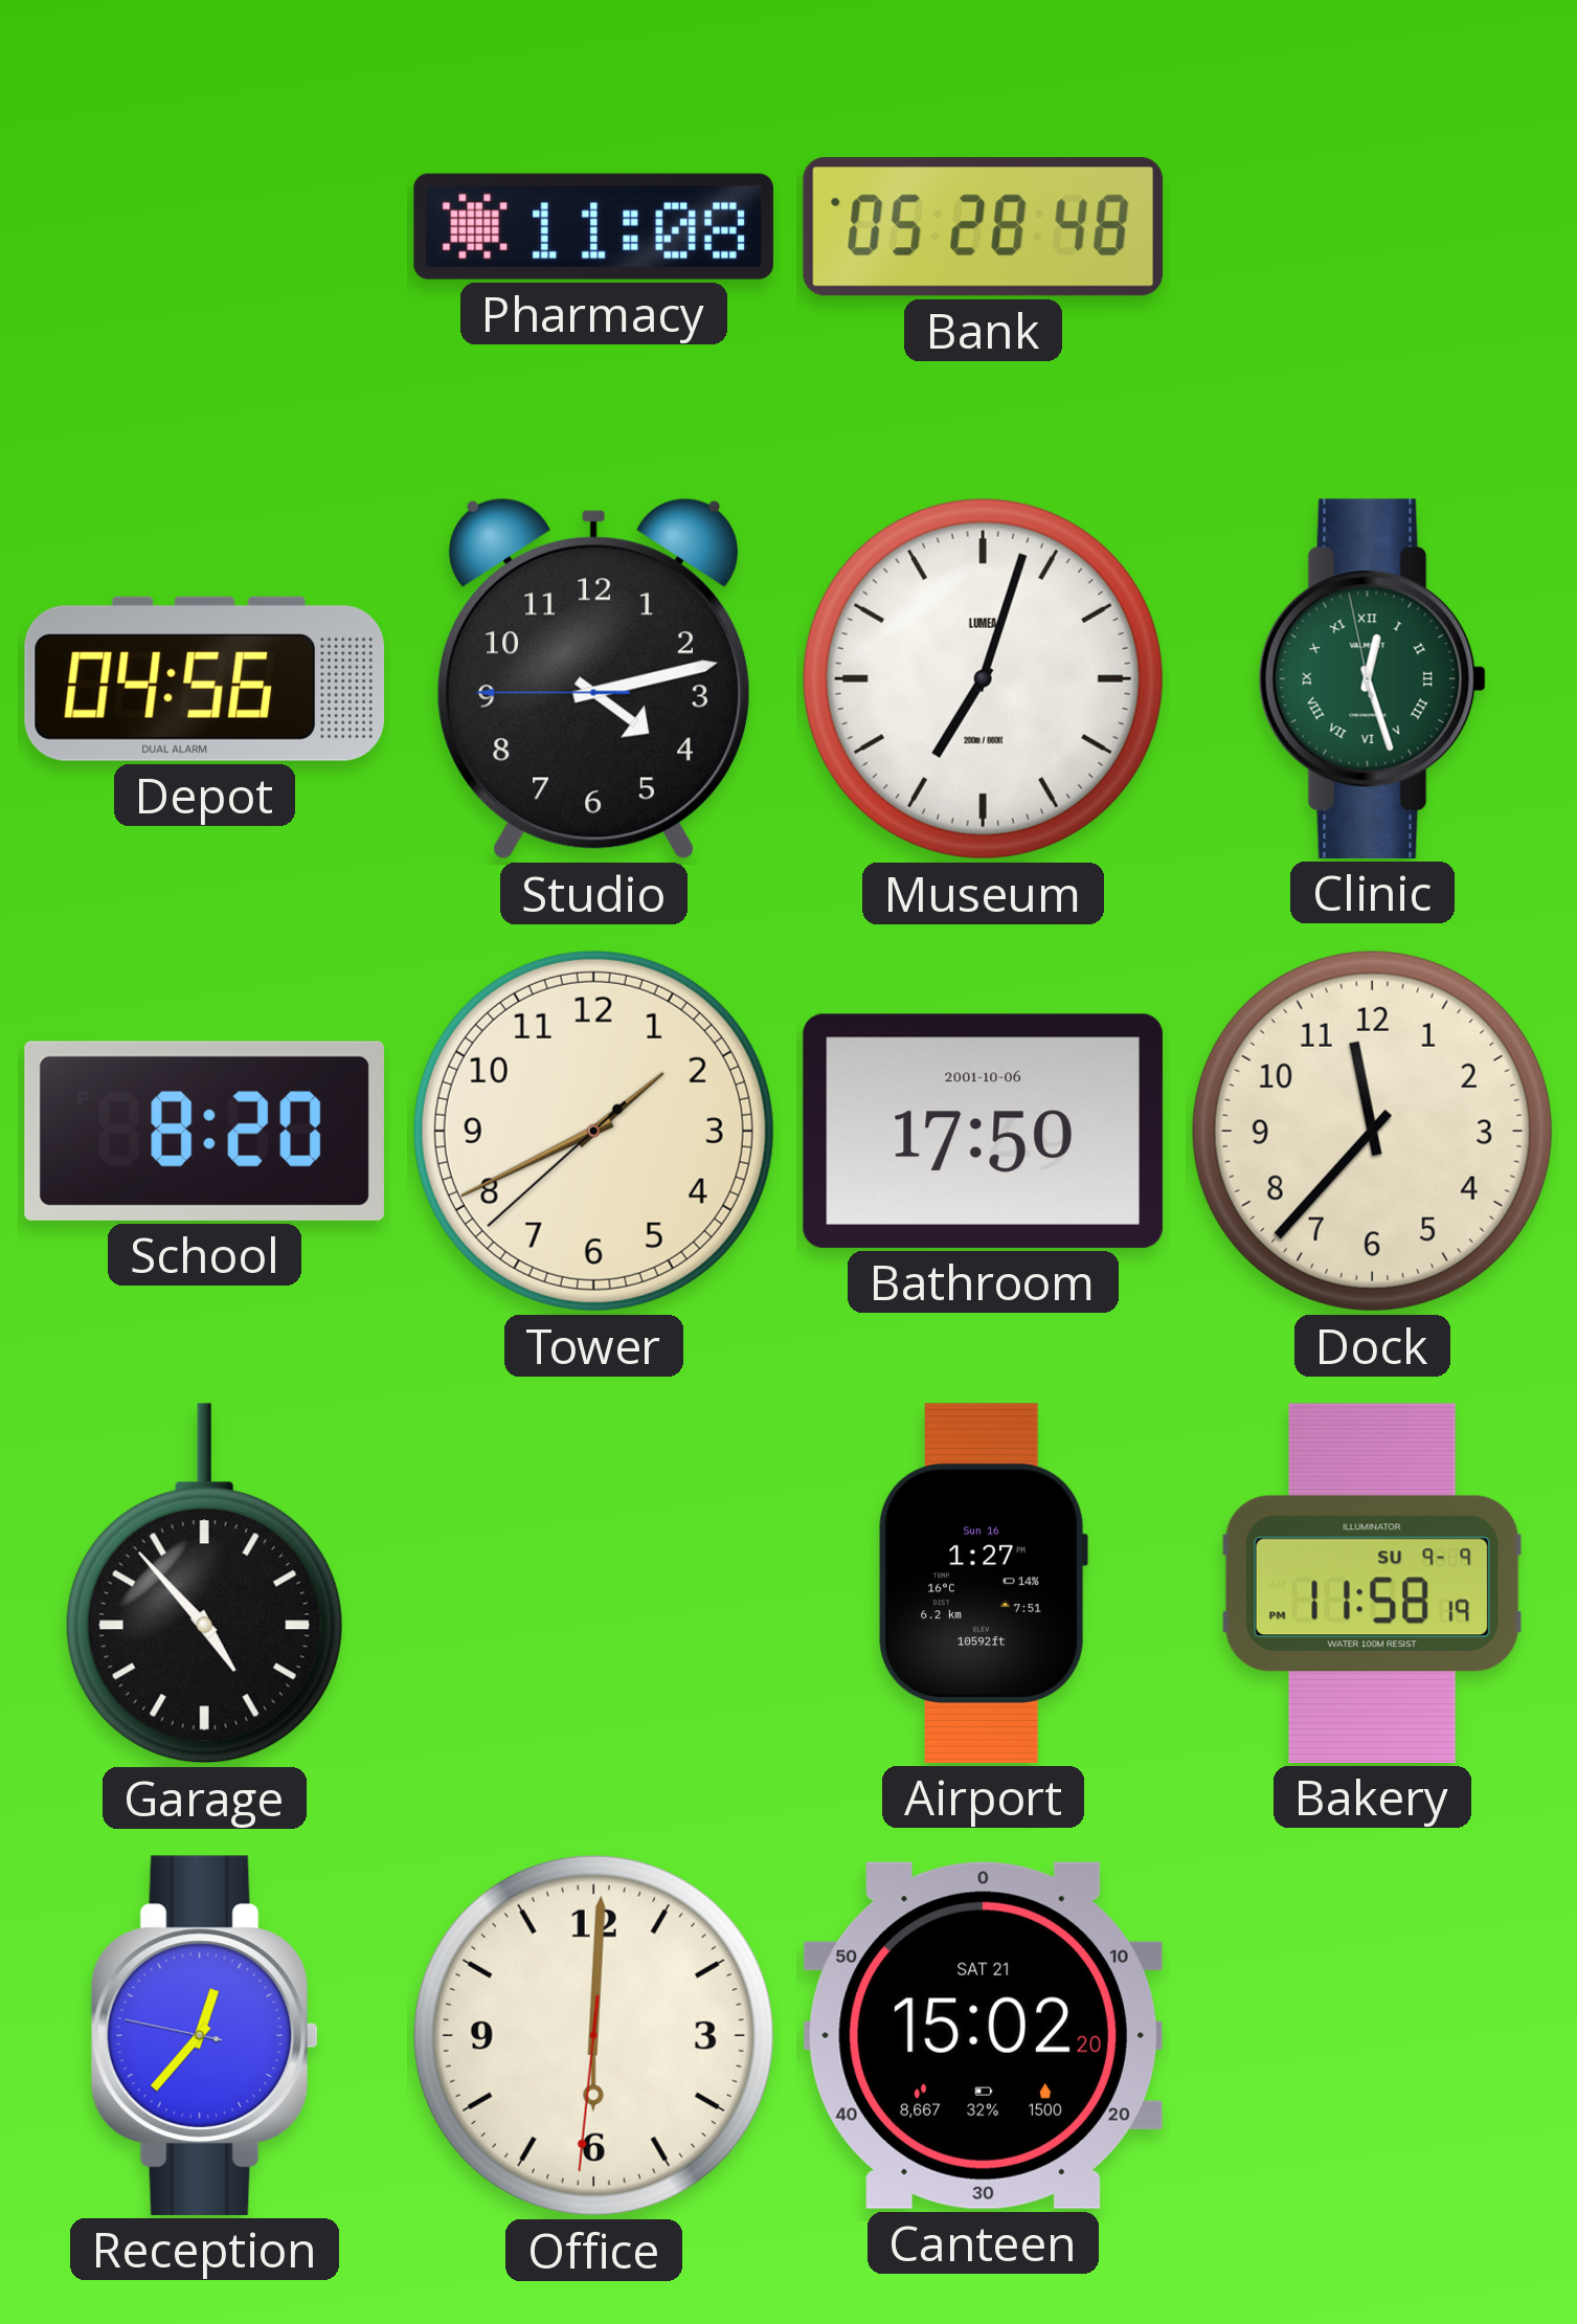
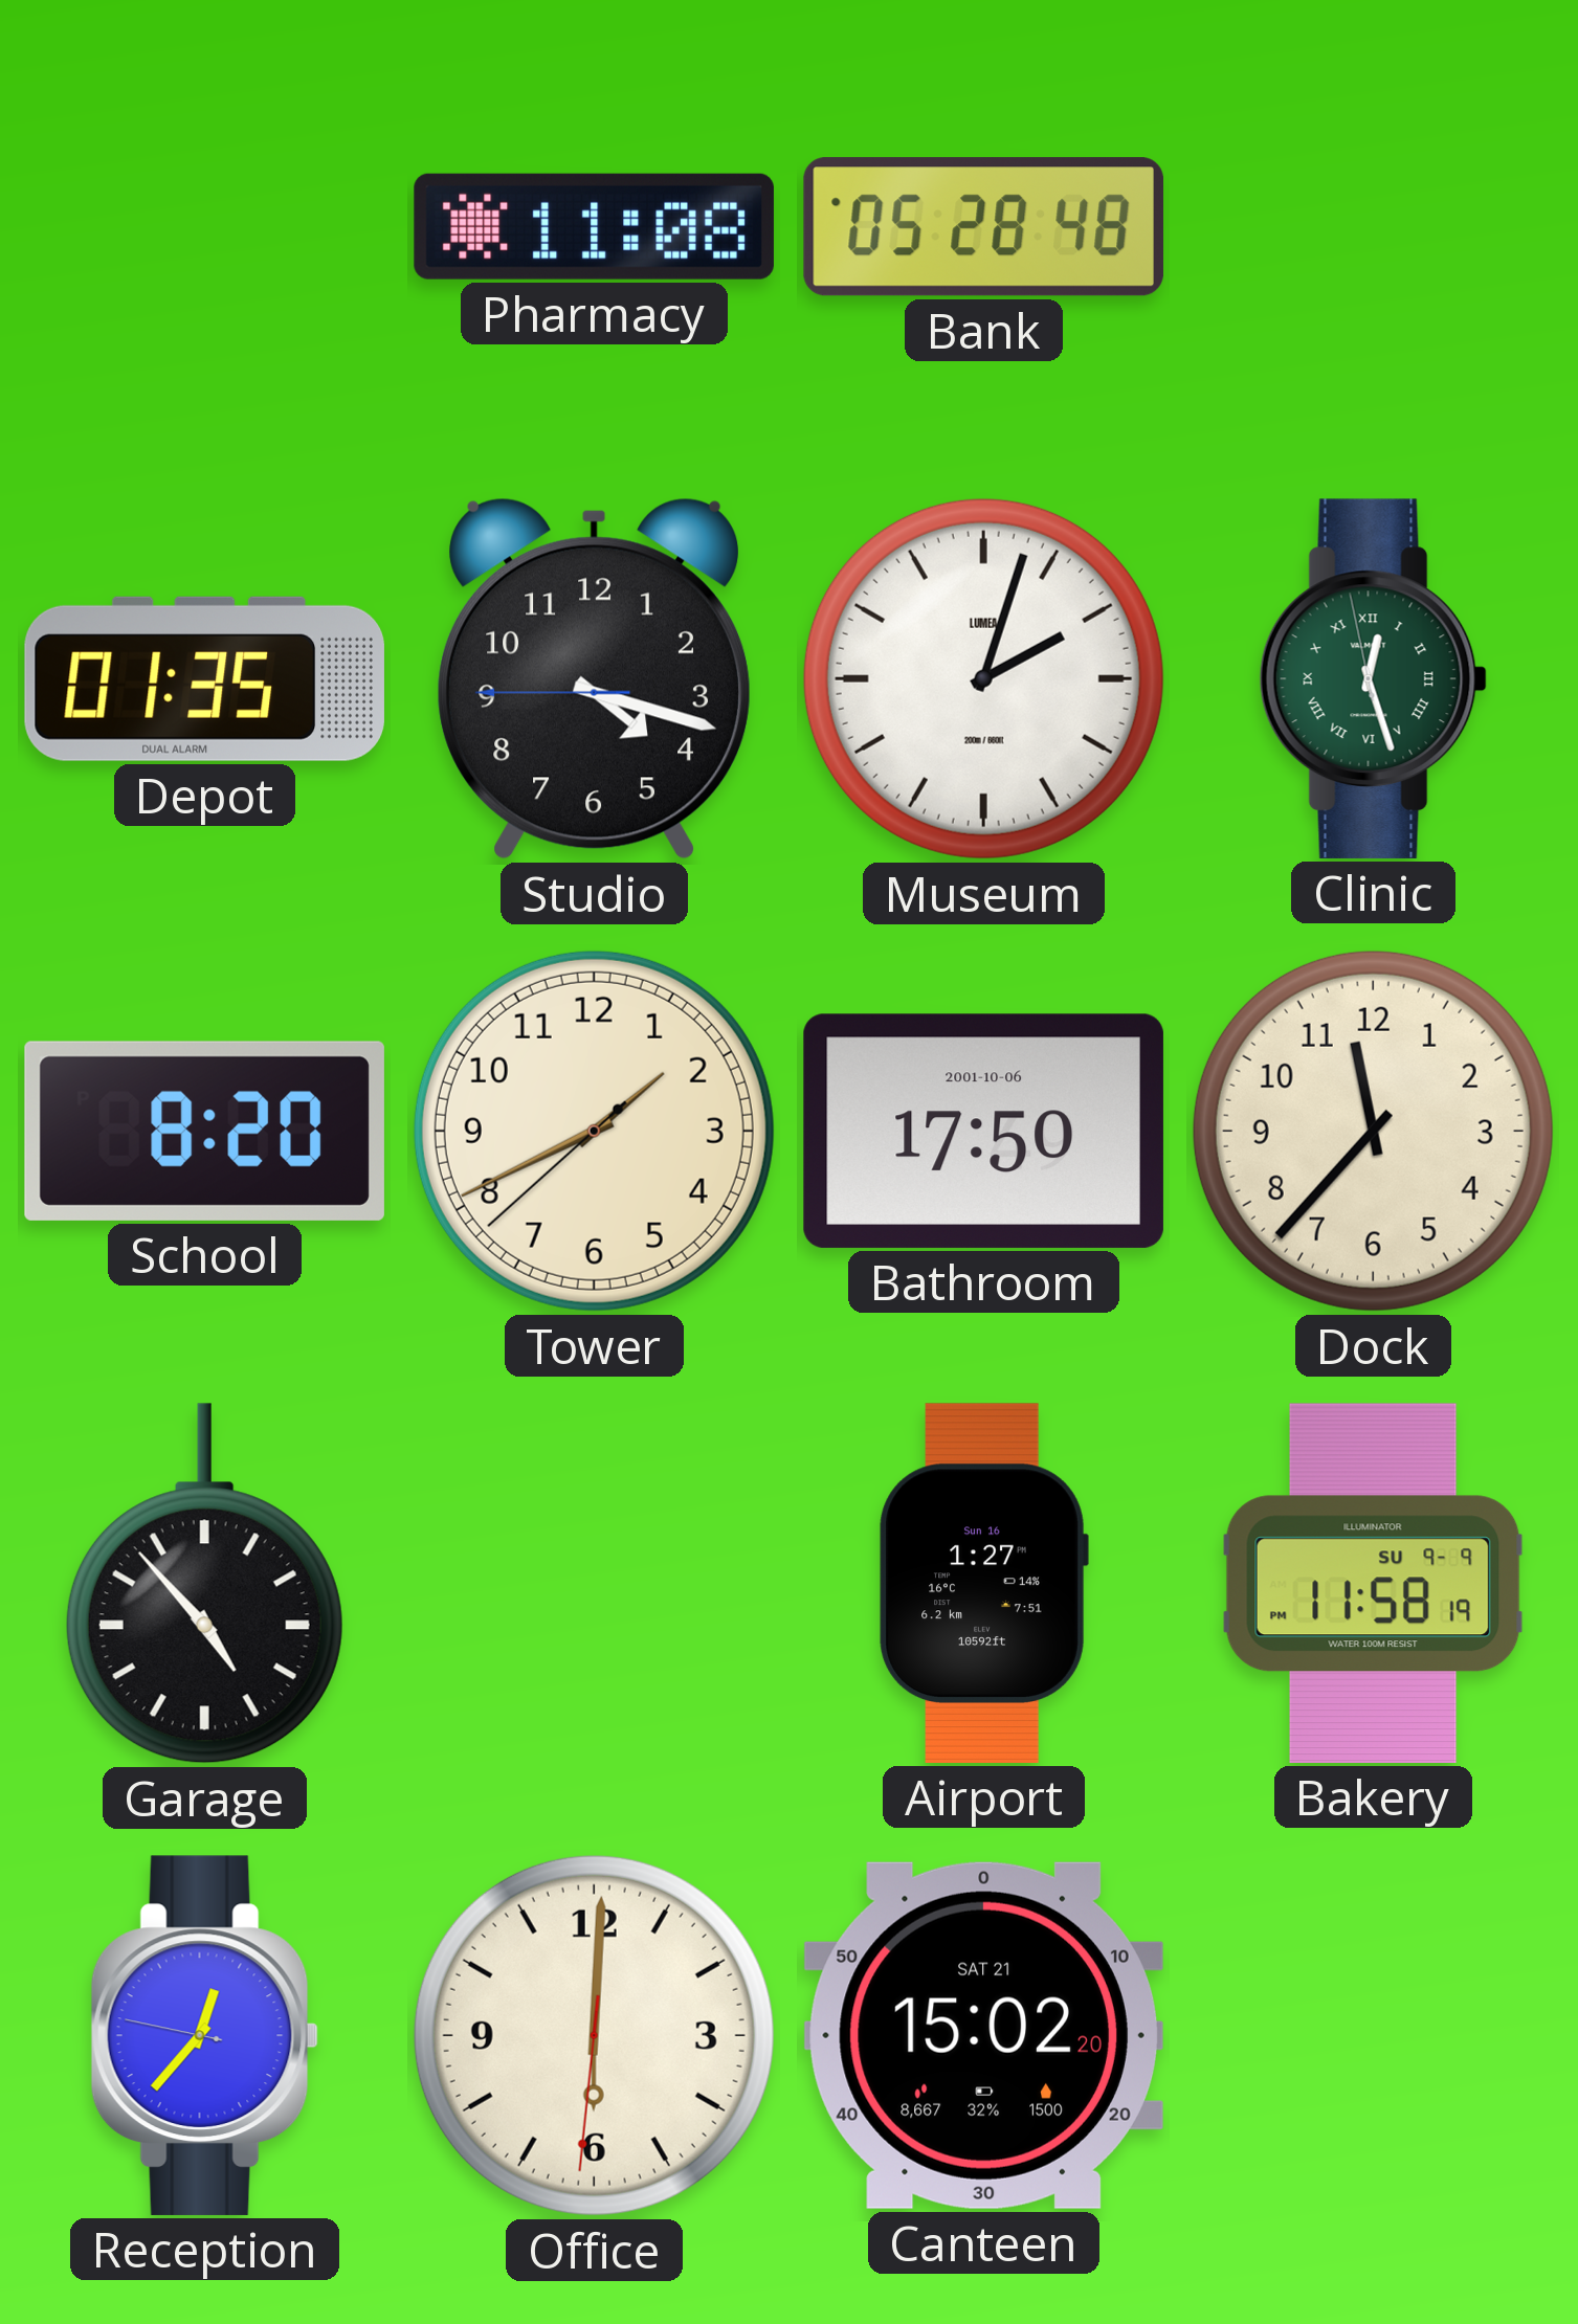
Depot: 04:56 -> 01:35 (204, 678)
Studio: 4:12 -> 4:17 (594, 678)
Museum: 7:03 -> 2:03 (983, 678)
